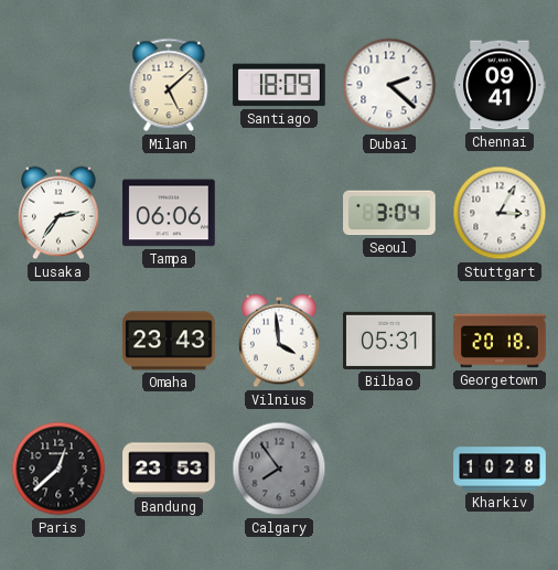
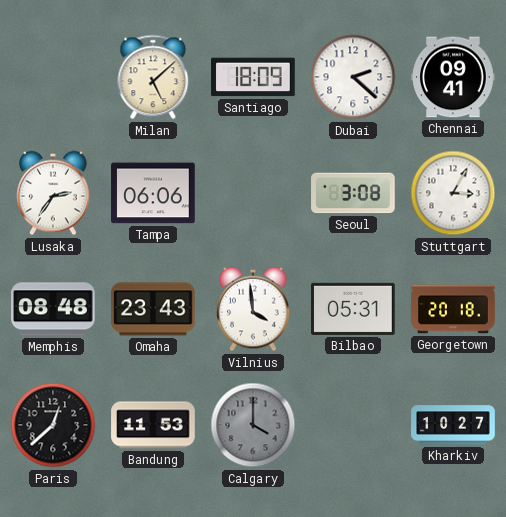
Seoul: 3:04 -> 3:08 (353, 193)
Memphis: none -> 08:48 (53, 309)
Bandung: 23:53 -> 11:53 (153, 425)
Calgary: 7:54 -> 4:00 (253, 425)
Kharkiv: 10:28 -> 10:27 (453, 425)
